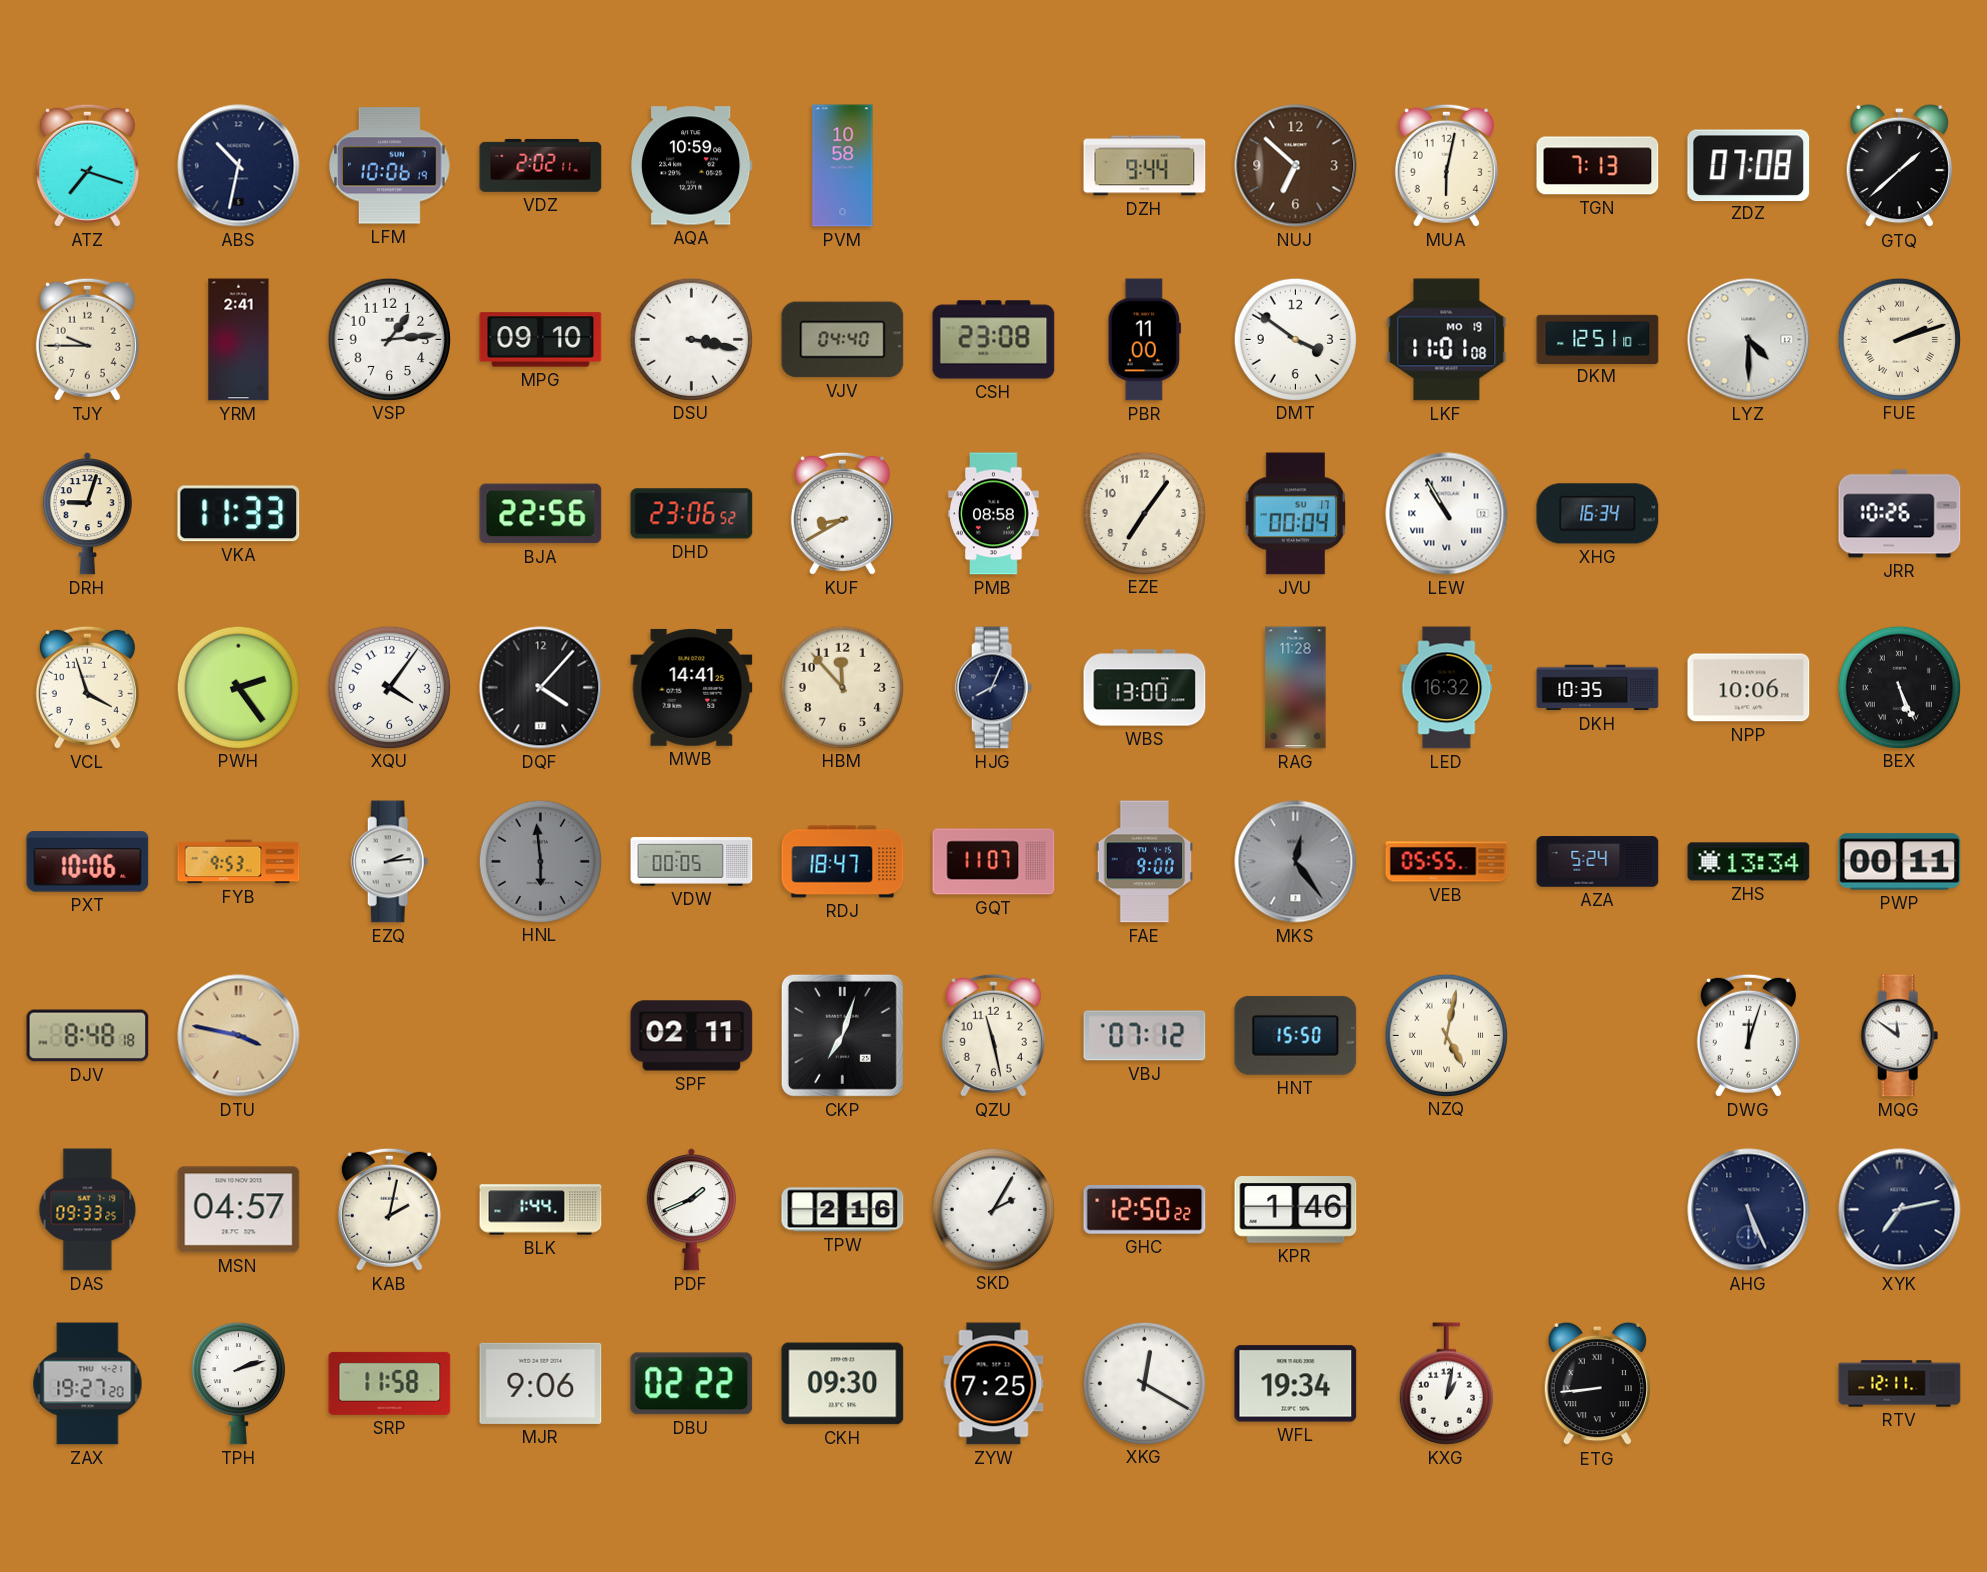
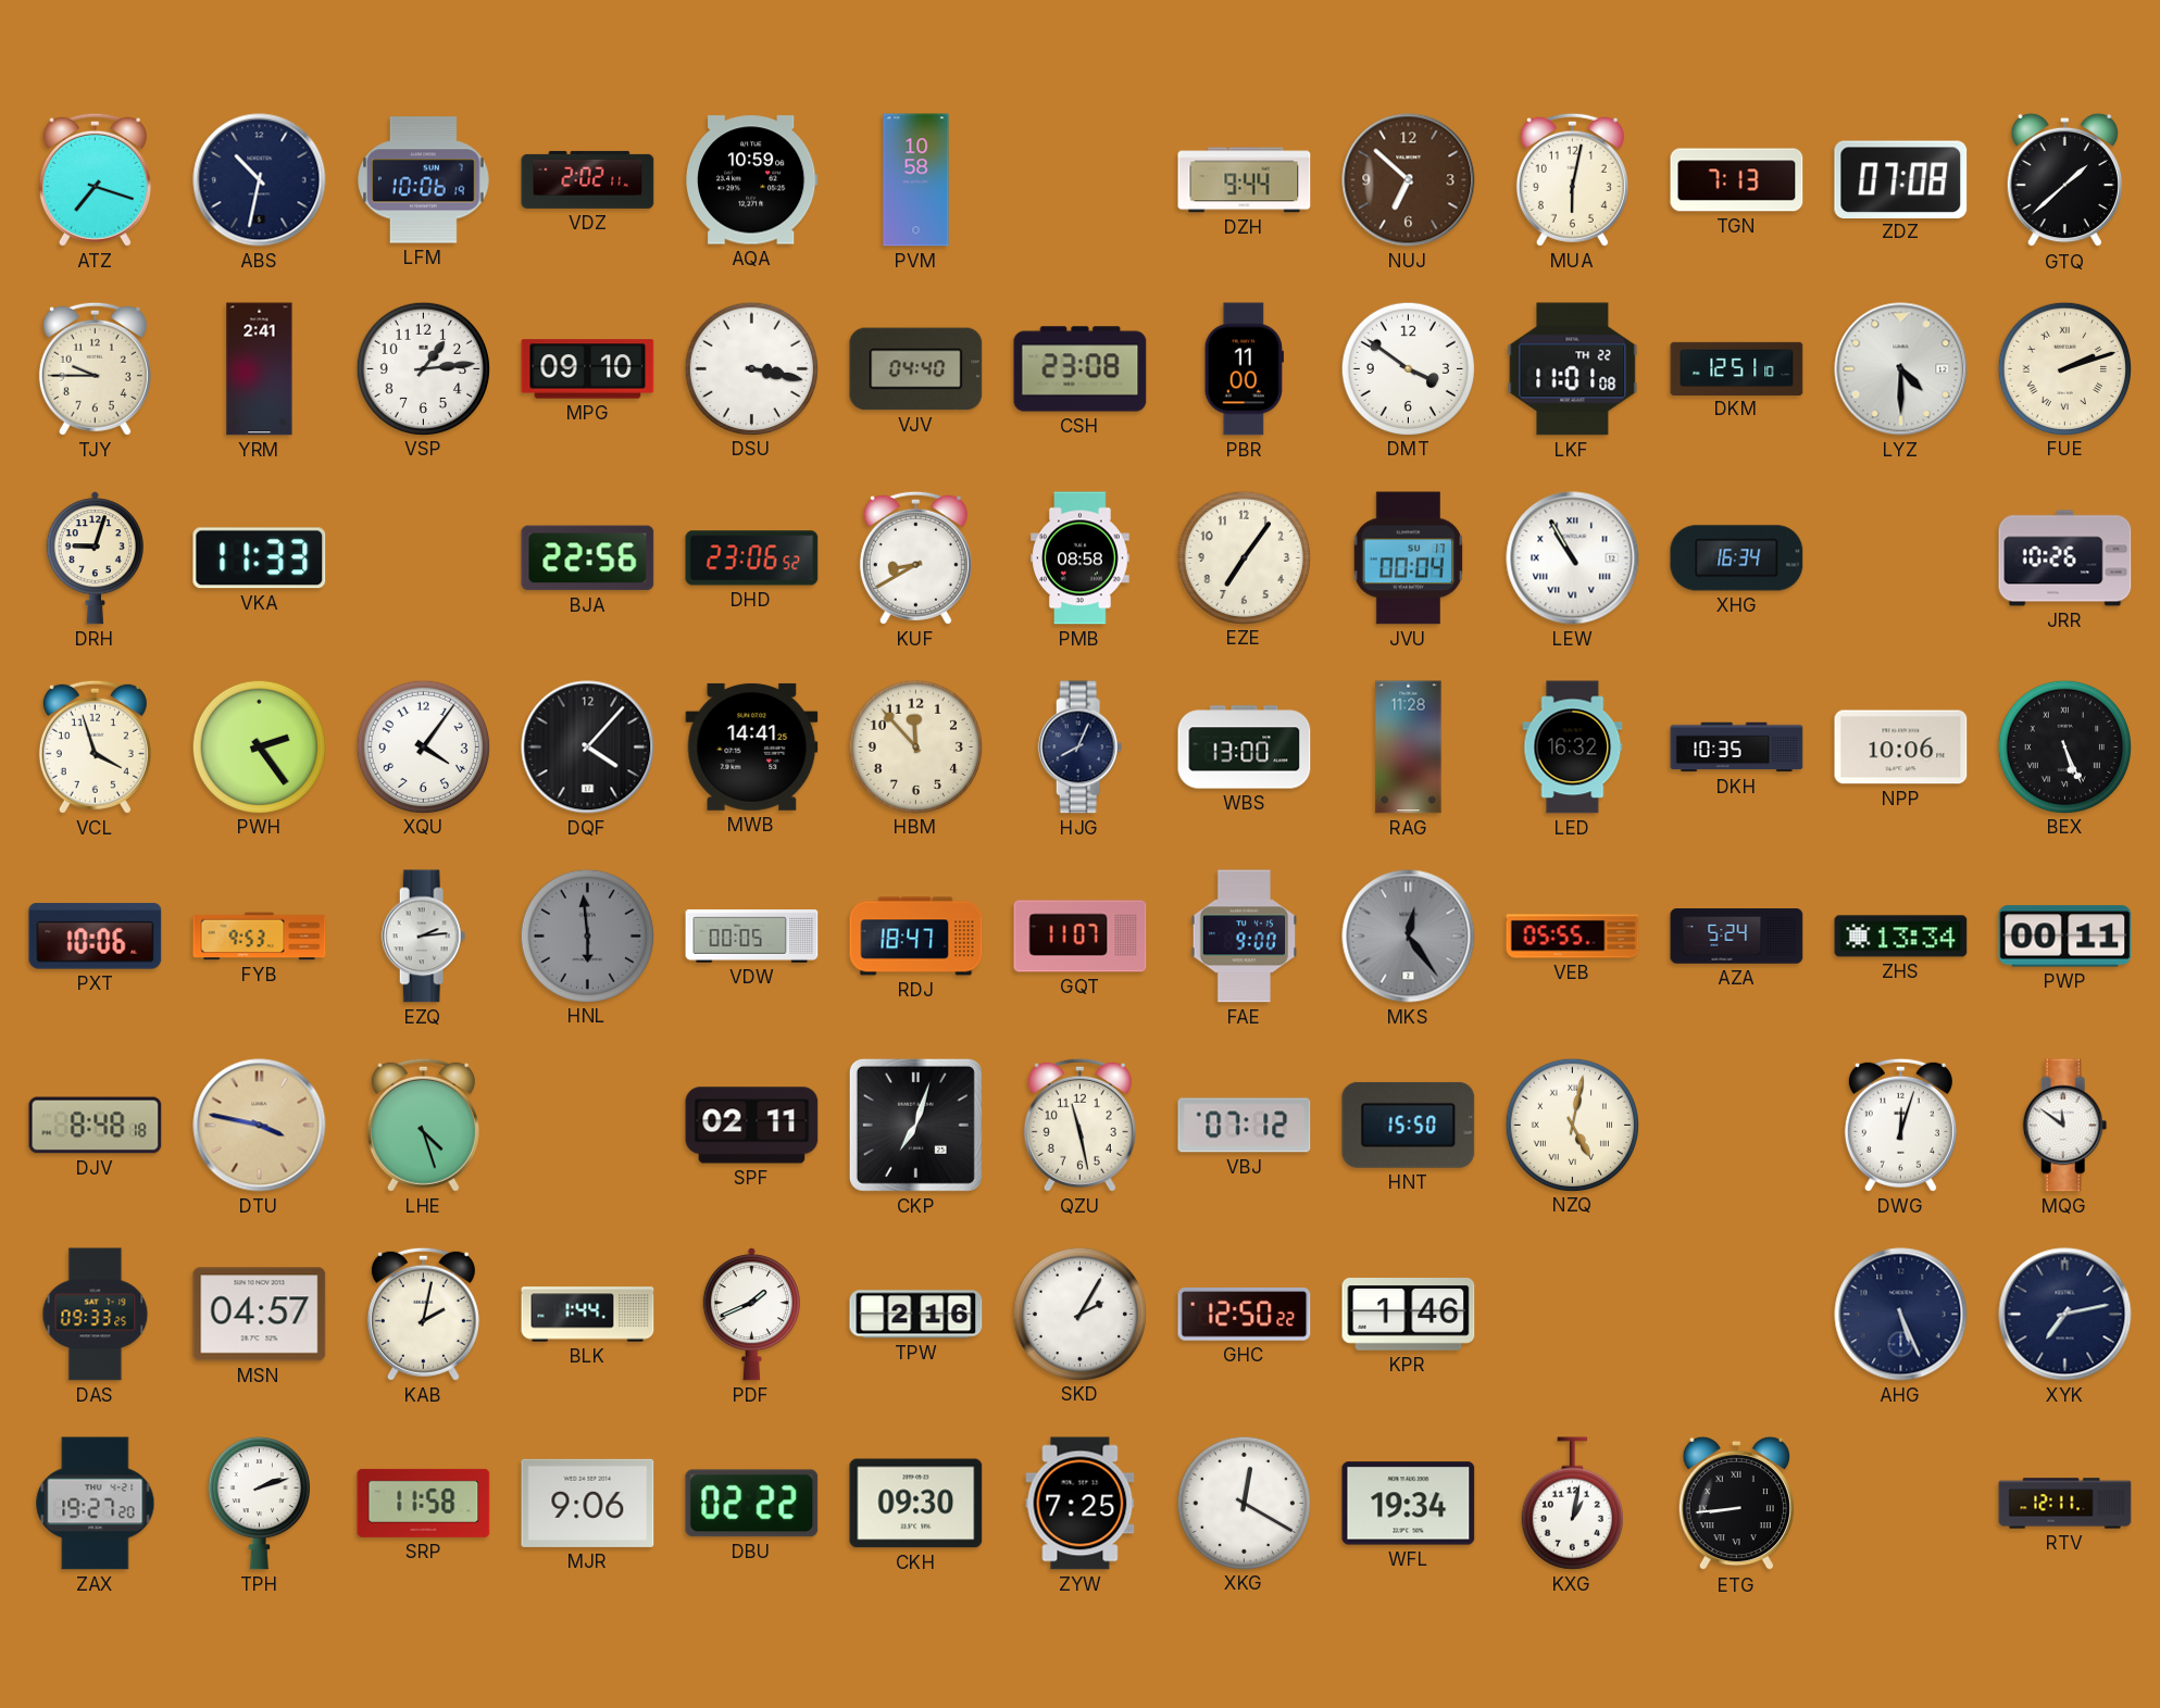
LKF date: MO 19 -> TH 22 (1573, 369)
LHE: none -> 4:27 (423, 1125)
